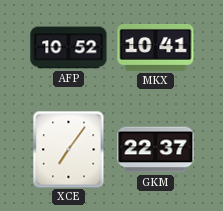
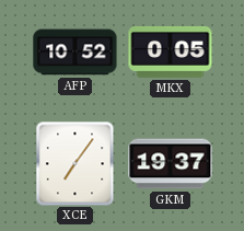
MKX: 10:41 -> 0:05 (171, 51)
GKM: 22:37 -> 19:37 (171, 164)
